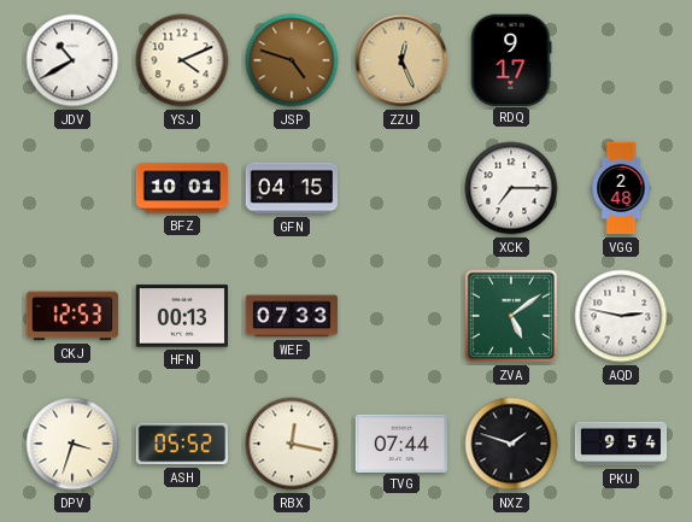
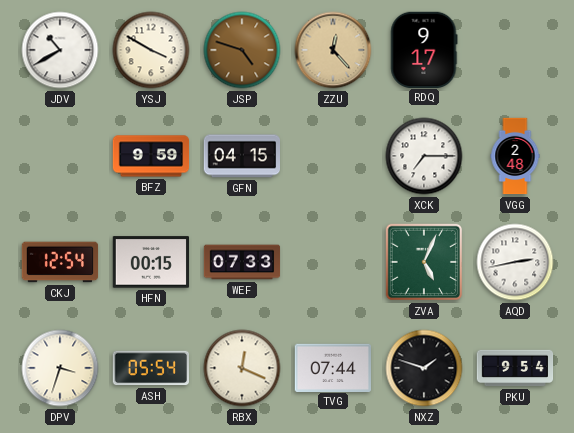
YSJ: 4:11 -> 3:50 (151, 50)
ZZU: 12:26 -> 12:23 (333, 50)
BFZ: 10:01 -> 9:59 (151, 156)
CKJ: 12:53 -> 12:54 (60, 262)
HFN: 00:13 -> 00:15 (150, 262)
ZVA: 5:09 -> 5:04 (424, 262)
AQD: 2:47 -> 2:43 (515, 262)
ASH: 05:52 -> 05:54 (150, 368)
RBX: 12:17 -> 12:19 (242, 368)
